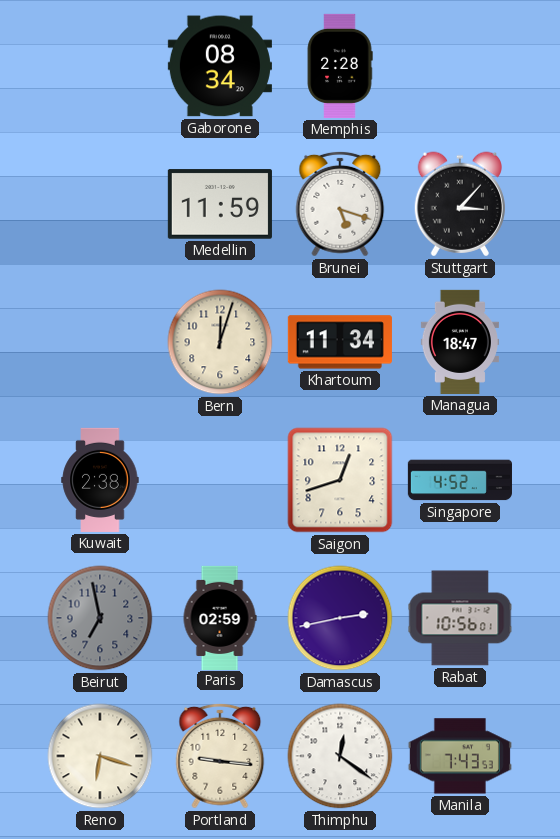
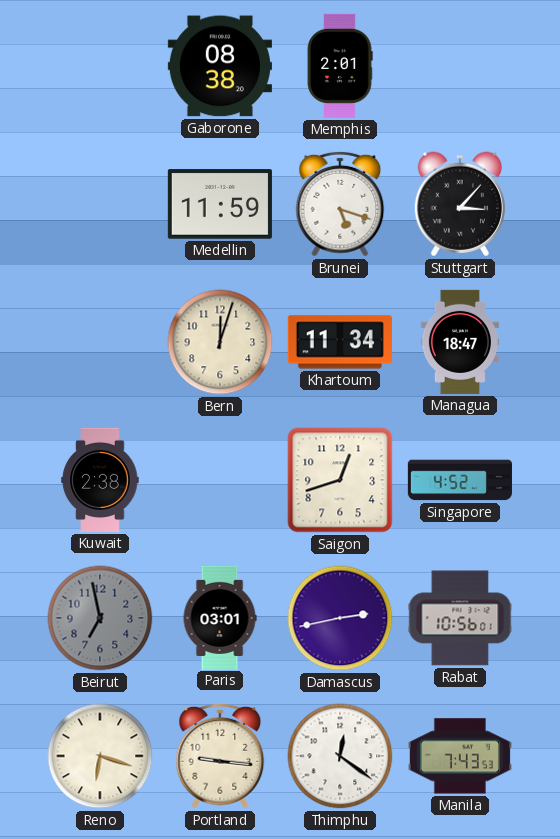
Gaborone: 08:34 -> 08:38 (220, 66)
Memphis: 2:28 -> 2:01 (340, 66)
Paris: 02:59 -> 03:01 (220, 617)
